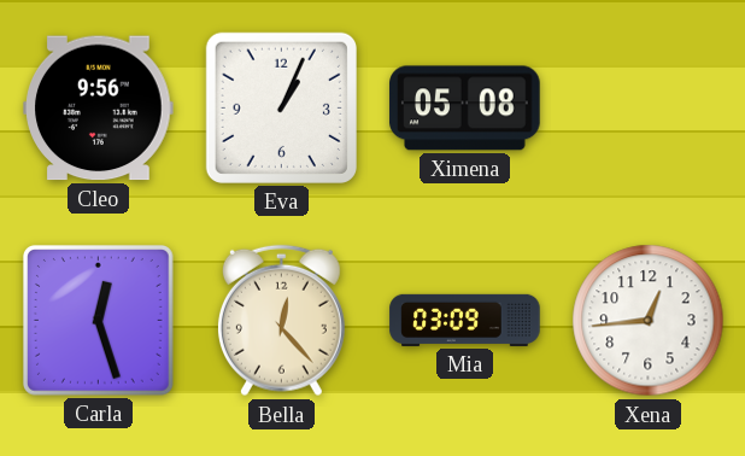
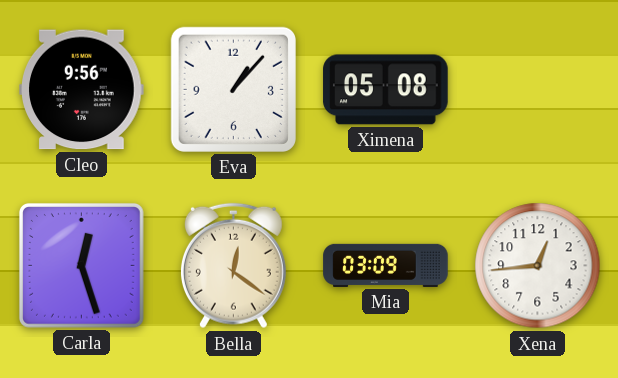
Eva: 1:04 -> 1:07 (233, 89)
Bella: 12:23 -> 12:21 (233, 266)
